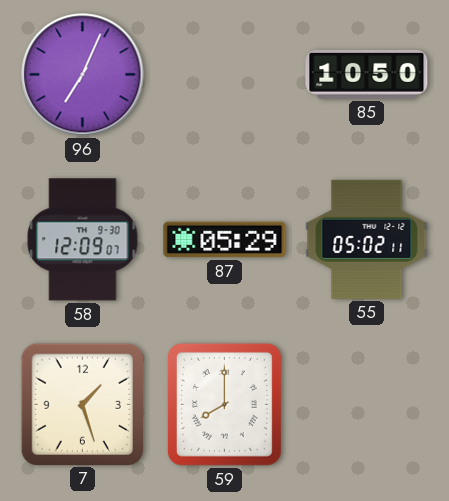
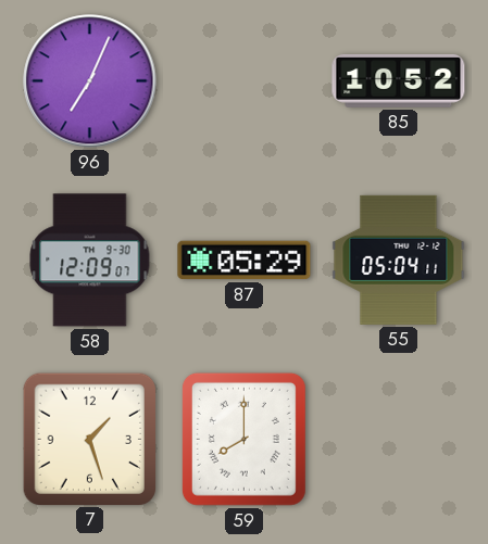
85: 10:50 -> 10:52 (399, 81)
55: 05:02 -> 05:04 (399, 260)
